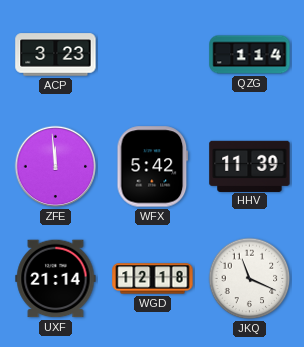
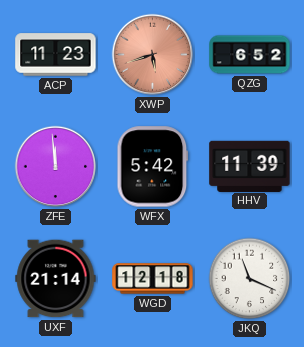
ACP: 3:23 -> 11:23 (56, 55)
XWP: none -> 5:42 (153, 55)
QZG: 1:14 -> 6:52 (250, 55)
